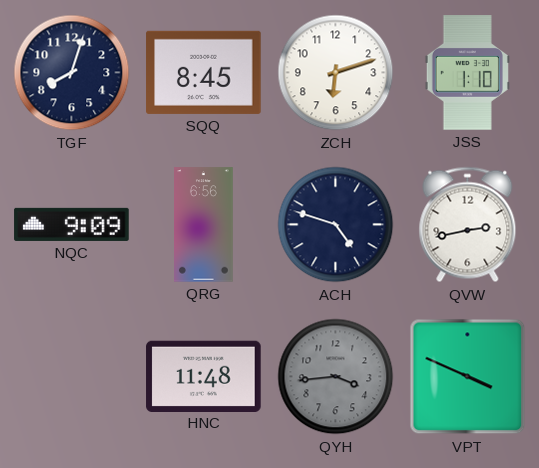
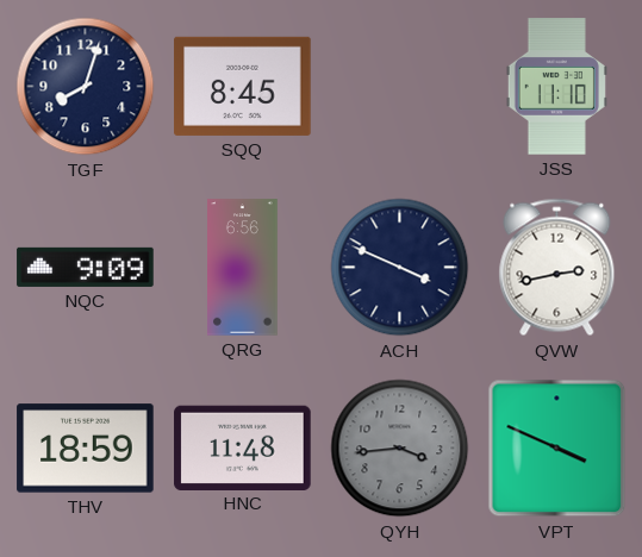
ZCH: 6:12 -> none (336, 73)
JSS: 1:10 -> 11:10 (556, 87)
ACH: 4:48 -> 3:49 (400, 268)
THV: none -> 18:59 (86, 449)
